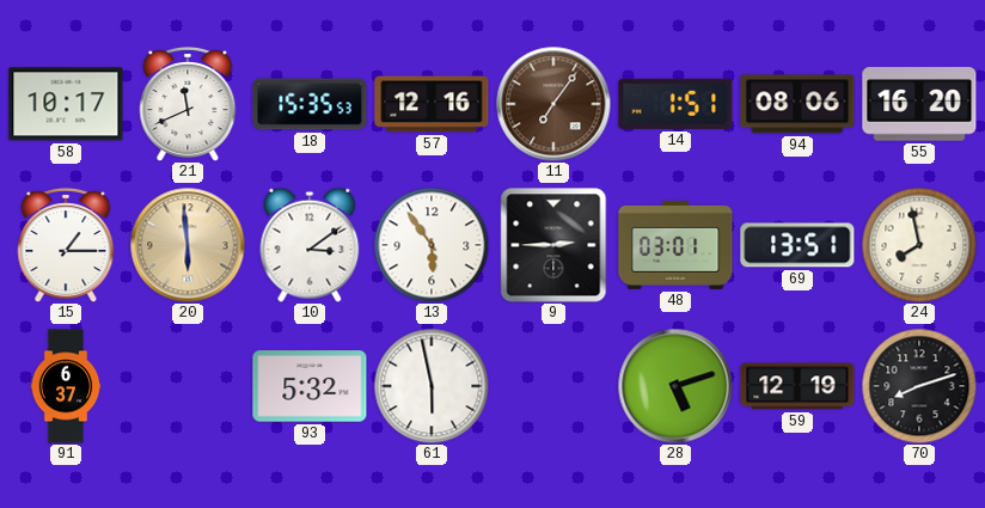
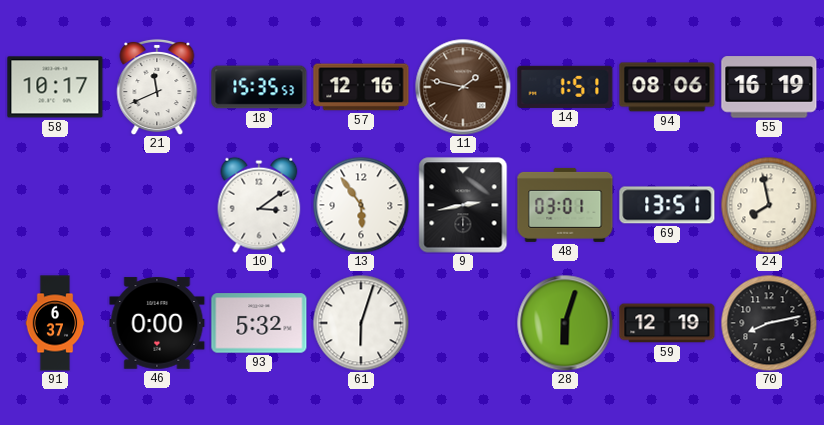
11: 7:06 -> 1:47 (463, 87)
55: 16:20 -> 16:19 (769, 87)
15: 1:15 -> none (66, 245)
20: 5:59 -> none (188, 245)
9: 2:45 -> 2:43 (463, 205)
46: none -> 0:00 (157, 323)
61: 5:58 -> 6:03 (361, 323)
28: 5:12 -> 6:03 (565, 323)
70: 8:12 -> 8:13 (769, 323)
